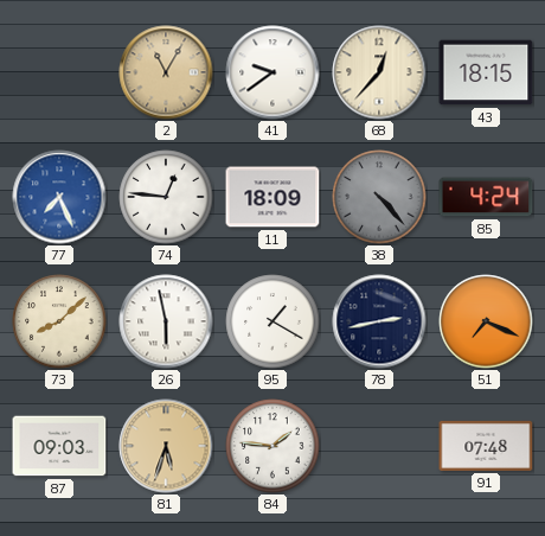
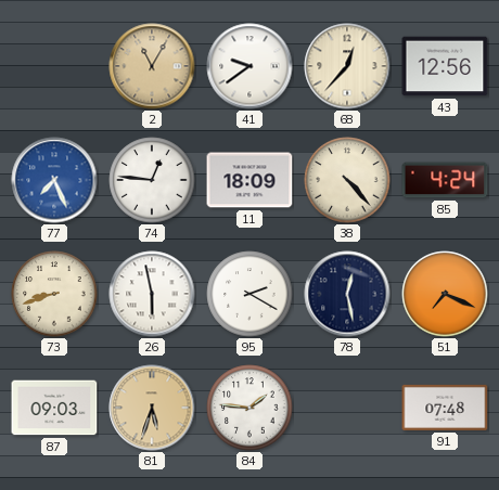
43: 18:15 -> 12:56 (445, 66)
38 dial: grey -> cream (347, 180)
73: 8:08 -> 8:42 (54, 294)
95: 1:20 -> 2:20 (250, 294)
78: 2:43 -> 12:28 (347, 294)
